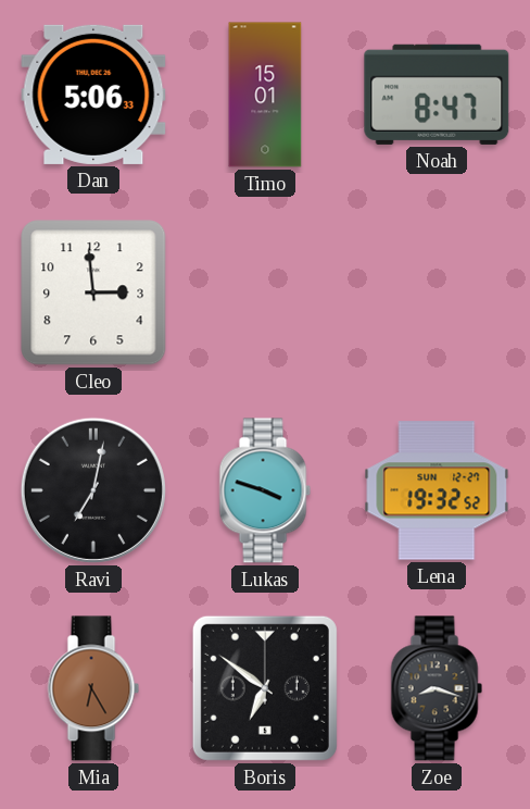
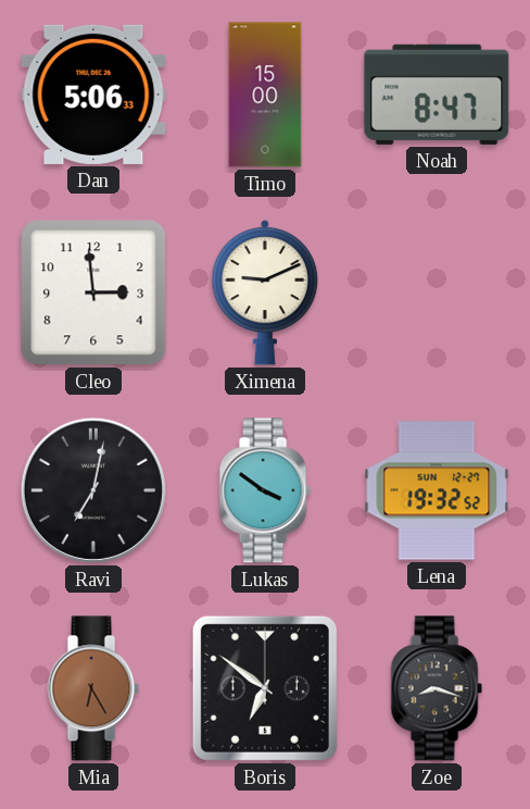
Timo: 15:01 -> 15:00 (265, 95)
Ximena: none -> 9:11 (265, 293)
Lukas: 3:48 -> 3:51 (265, 490)
